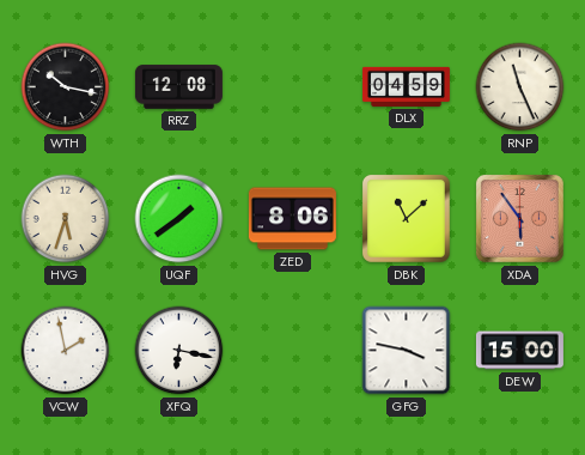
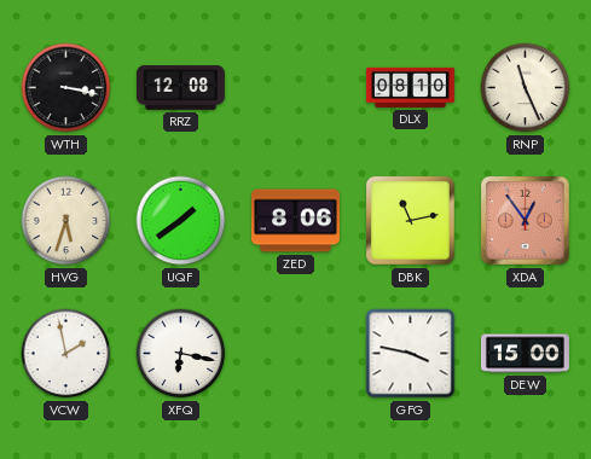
WTH: 10:17 -> 3:17 (66, 88)
DLX: 04:59 -> 08:10 (410, 87)
DBK: 11:08 -> 11:13 (410, 220)
XDA: 5:54 -> 12:54 (525, 220)
